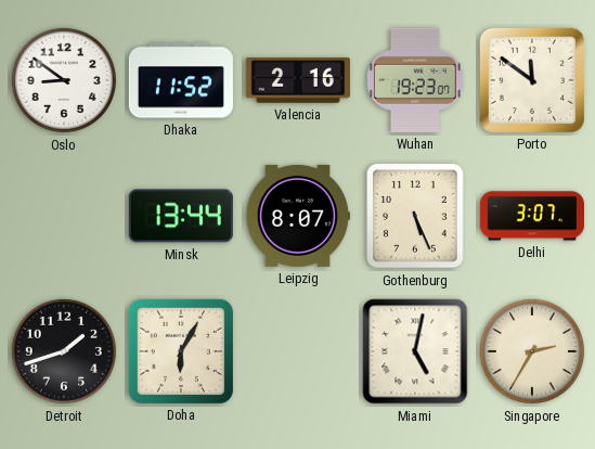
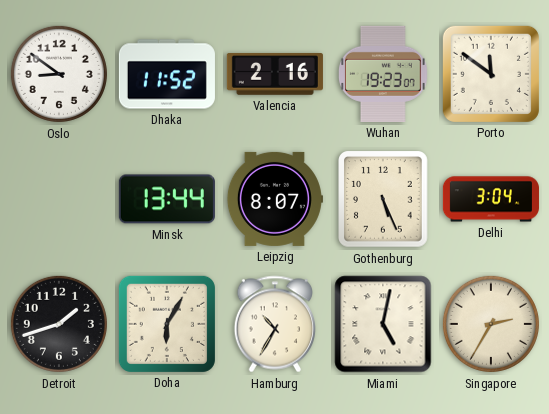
Delhi: 3:07 -> 3:04 (491, 199)
Hamburg: none -> 10:35 (274, 324)
